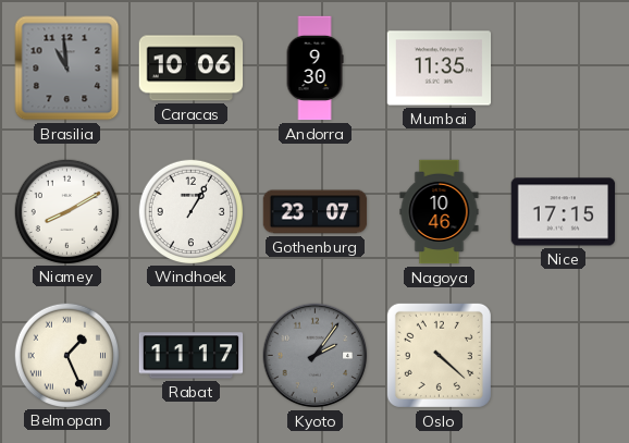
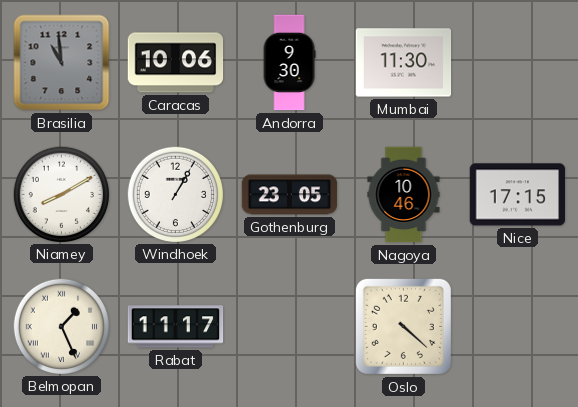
Mumbai: 11:35 -> 11:30 (404, 63)
Gothenburg: 23:07 -> 23:05 (290, 195)
Kyoto: 2:06 -> none (316, 356)
